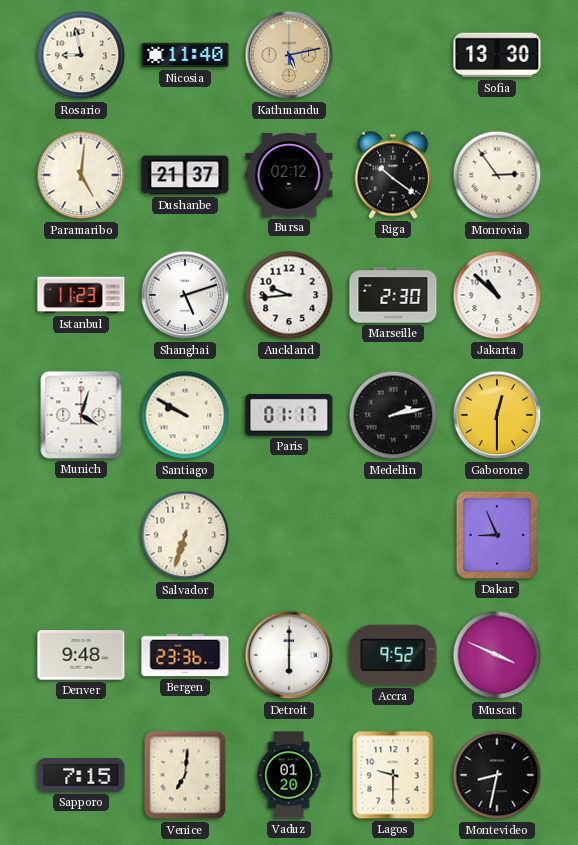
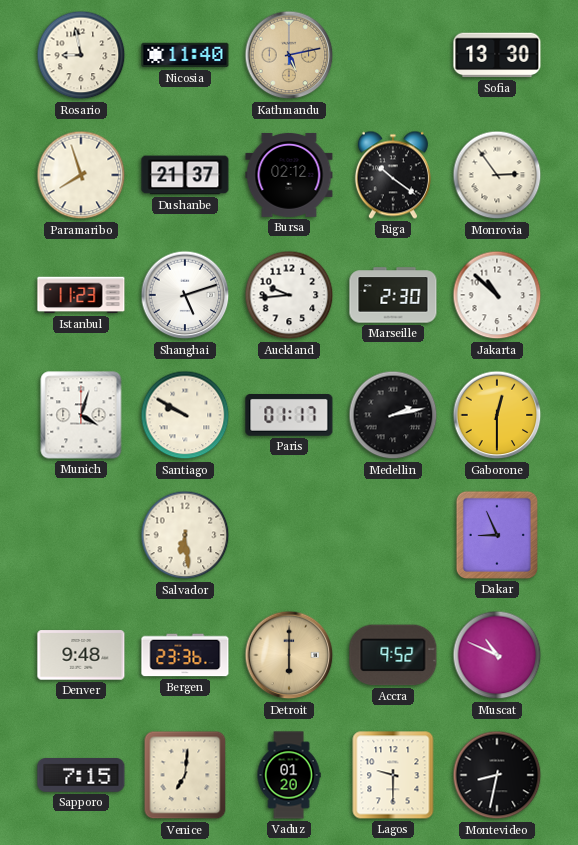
Paramaribo: 5:01 -> 7:57 (81, 175)
Salvador: 6:33 -> 6:29 (185, 535)
Detroit dial: white -> champagne (289, 655)
Muscat: 3:49 -> 10:49 (497, 655)
